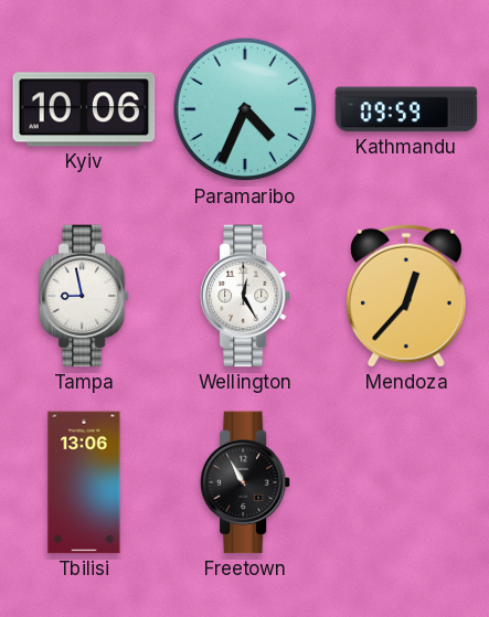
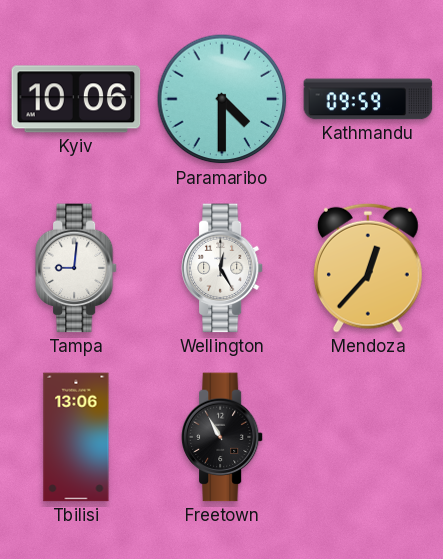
Paramaribo: 4:34 -> 4:30 (222, 99)
Tampa: 8:58 -> 9:01 (76, 268)
